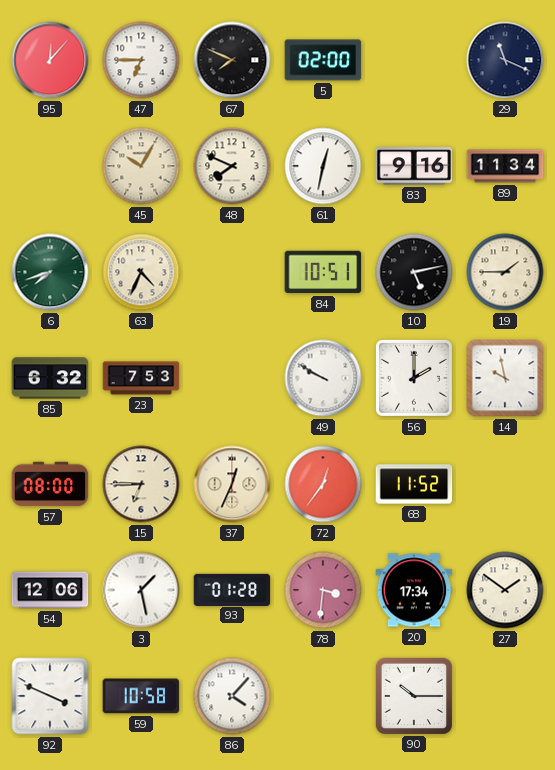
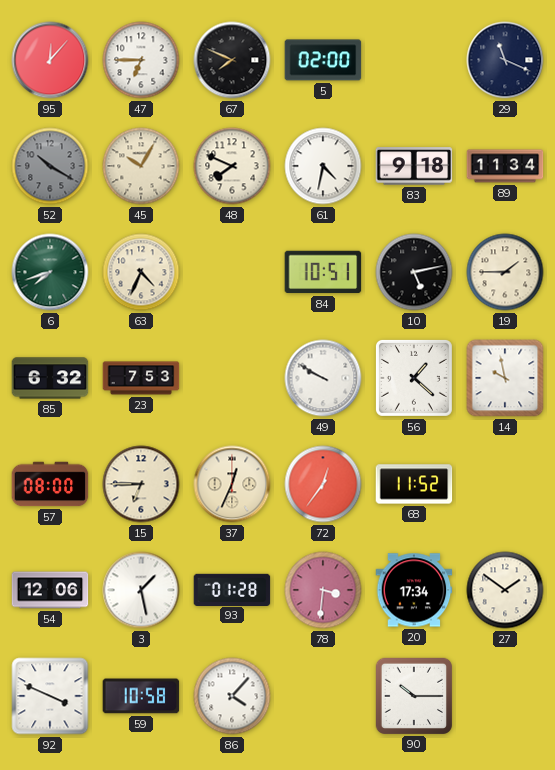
52: none -> 10:20 (50, 166)
61: 12:32 -> 4:32 (323, 166)
83: 9:16 -> 9:18 (414, 166)
56: 2:00 -> 1:22 (414, 378)
